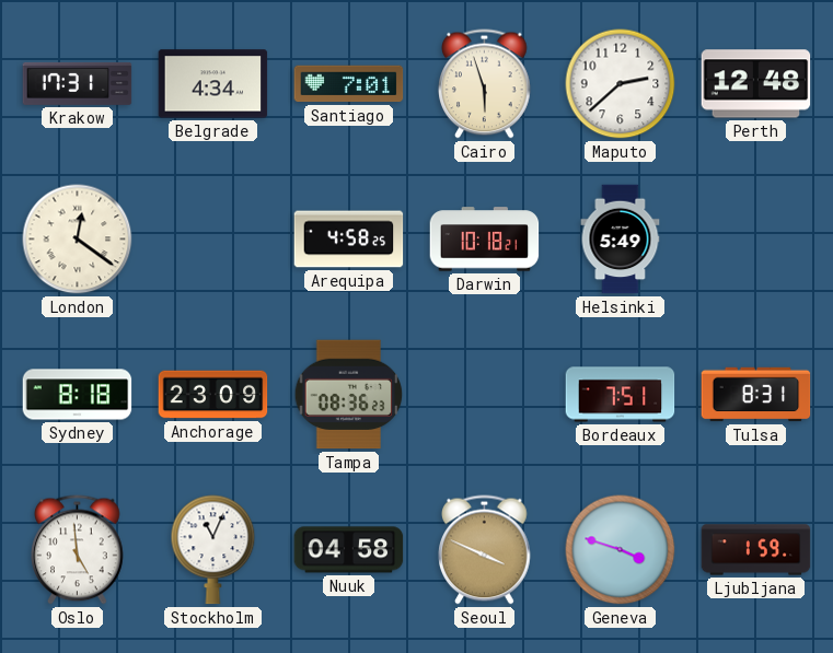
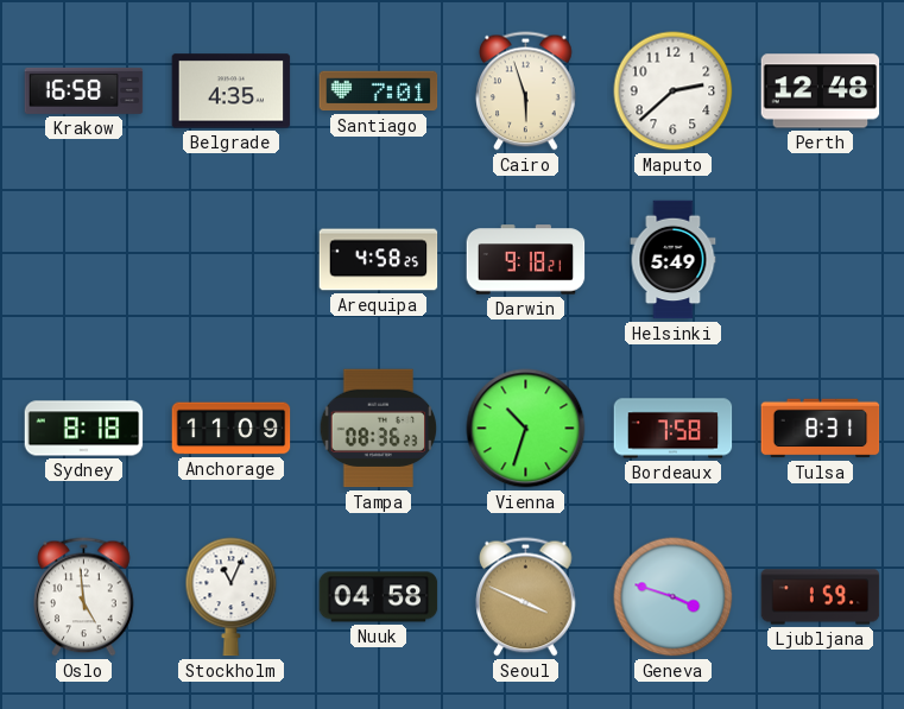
Krakow: 17:31 -> 16:58 (84, 90)
Belgrade: 4:34 -> 4:35 (232, 91)
London: 12:21 -> none (78, 240)
Darwin: 10:18 -> 9:18 (526, 260)
Anchorage: 23:09 -> 11:09 (232, 429)
Vienna: none -> 10:33 (526, 429)
Bordeaux: 7:51 -> 7:58 (674, 429)
